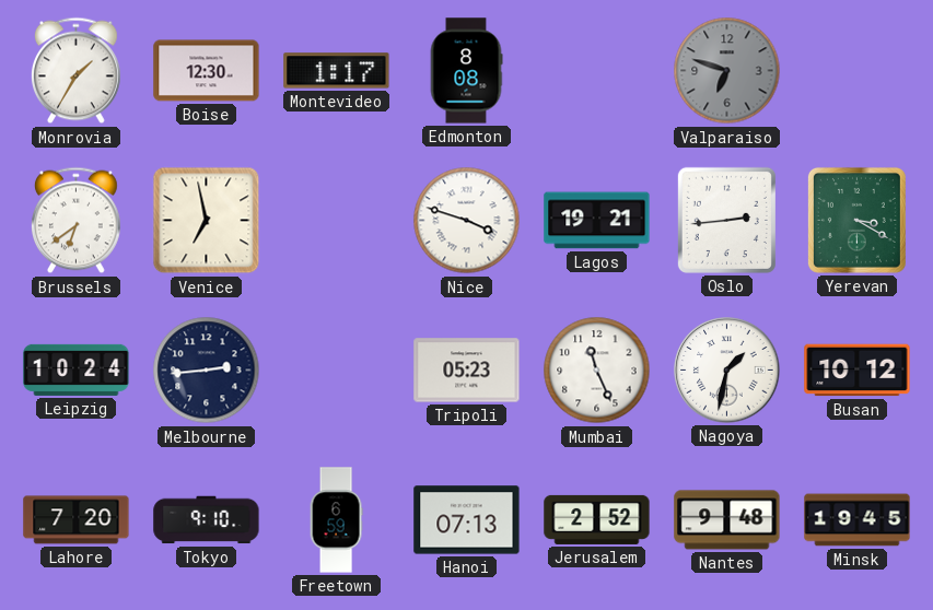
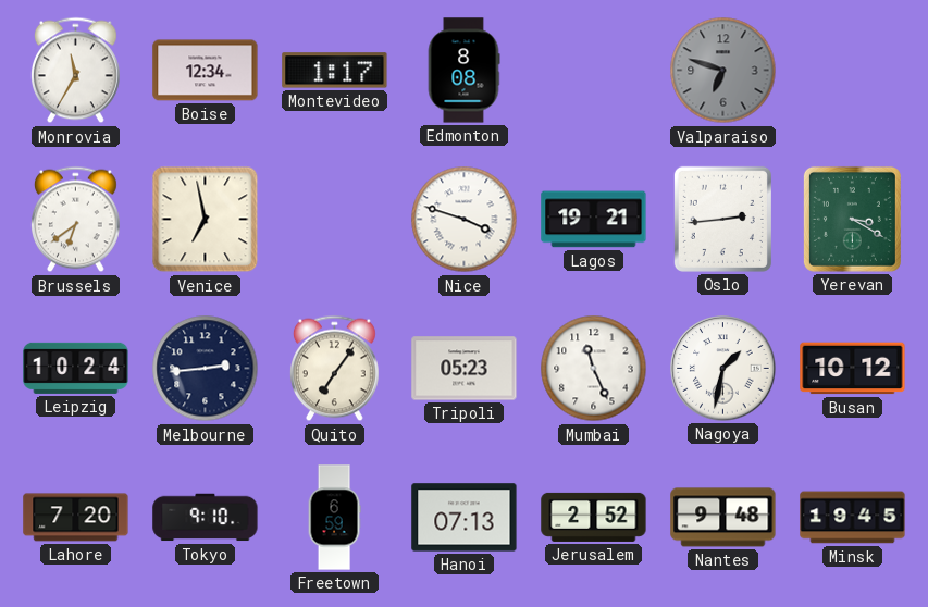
Monrovia: 1:35 -> 11:35 (76, 71)
Boise: 12:30 -> 12:34 (206, 71)
Quito: none -> 7:06 (335, 369)
